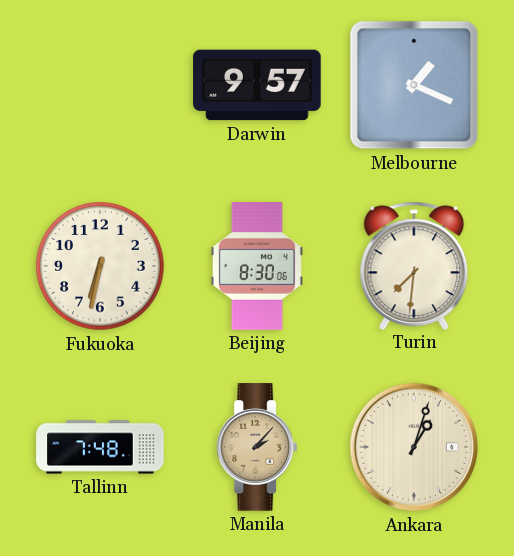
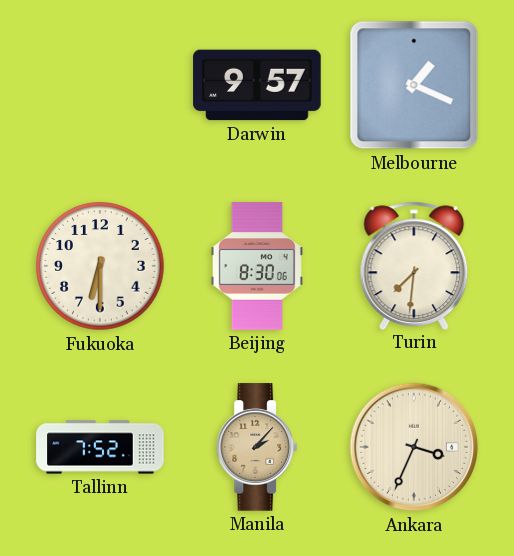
Fukuoka: 6:32 -> 6:30 (100, 266)
Tallinn: 7:48 -> 7:52 (100, 447)
Ankara: 1:03 -> 3:34 (414, 447)
